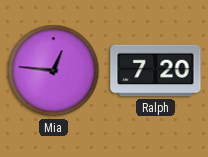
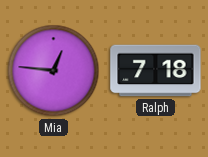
Ralph: 7:20 -> 7:18 (156, 71)
